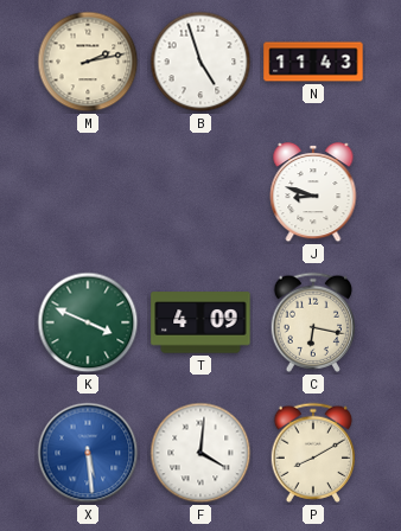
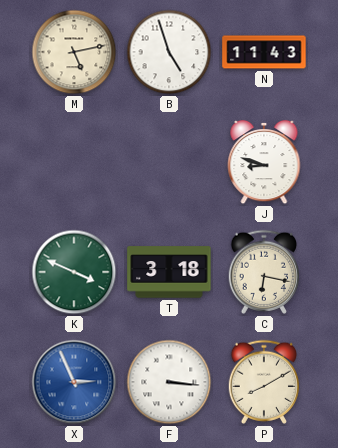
M: 2:13 -> 5:13 (74, 52)
T: 4:09 -> 3:18 (169, 272)
X: 5:29 -> 2:56 (74, 382)
F: 4:01 -> 3:16 (169, 382)
